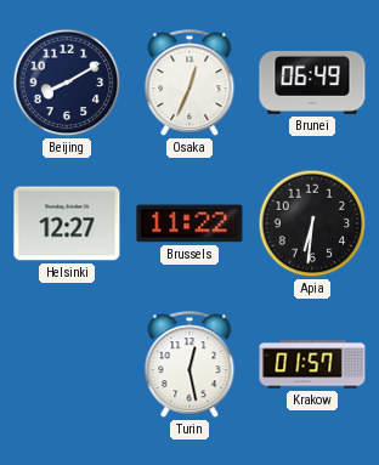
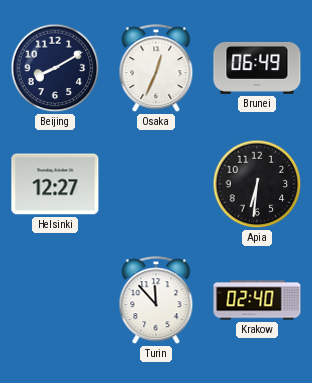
Brussels: 11:22 -> none (189, 223)
Turin: 12:28 -> 11:53 (156, 301)
Krakow: 01:57 -> 02:40 (257, 300)
